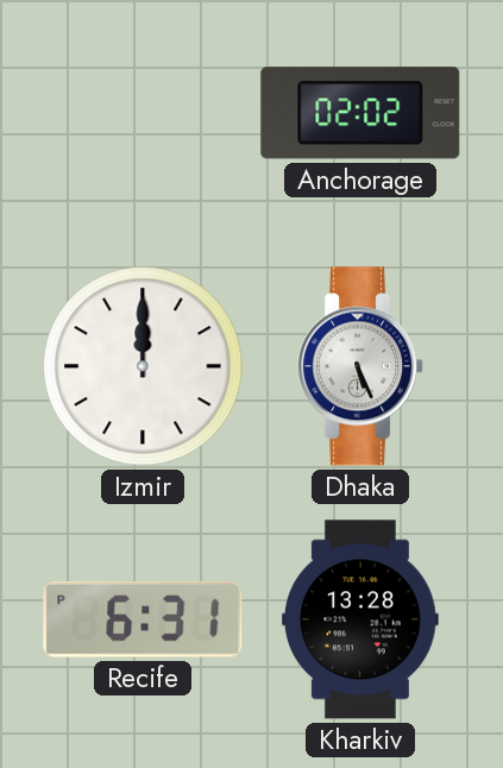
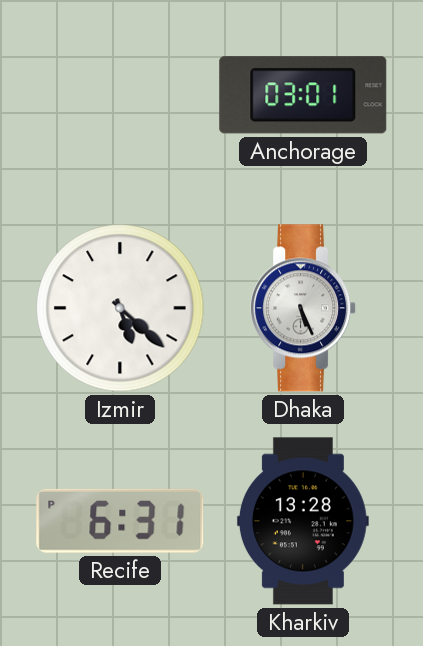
Anchorage: 02:02 -> 03:01 (303, 95)
Izmir: 12:00 -> 5:22 (120, 308)
